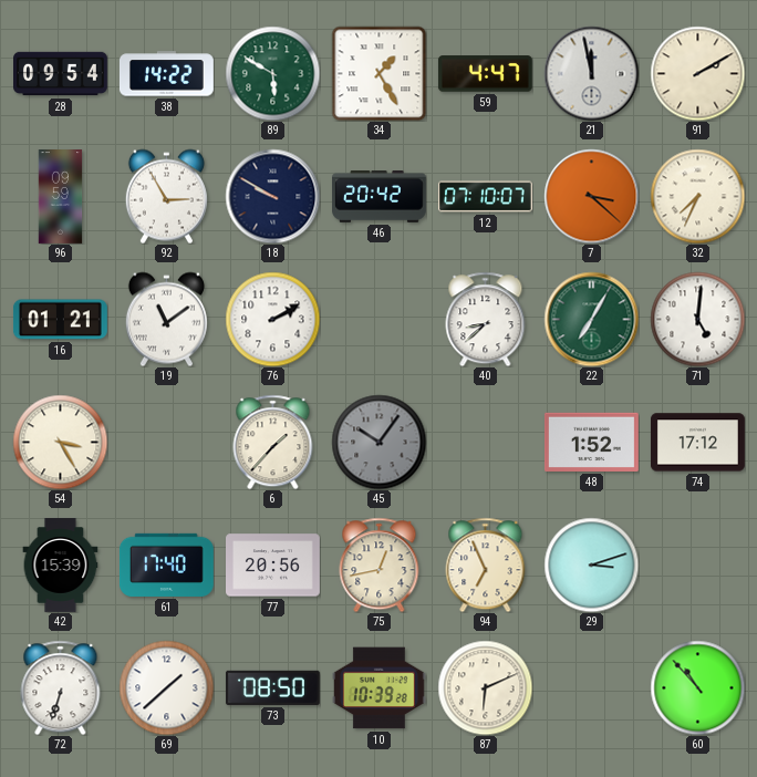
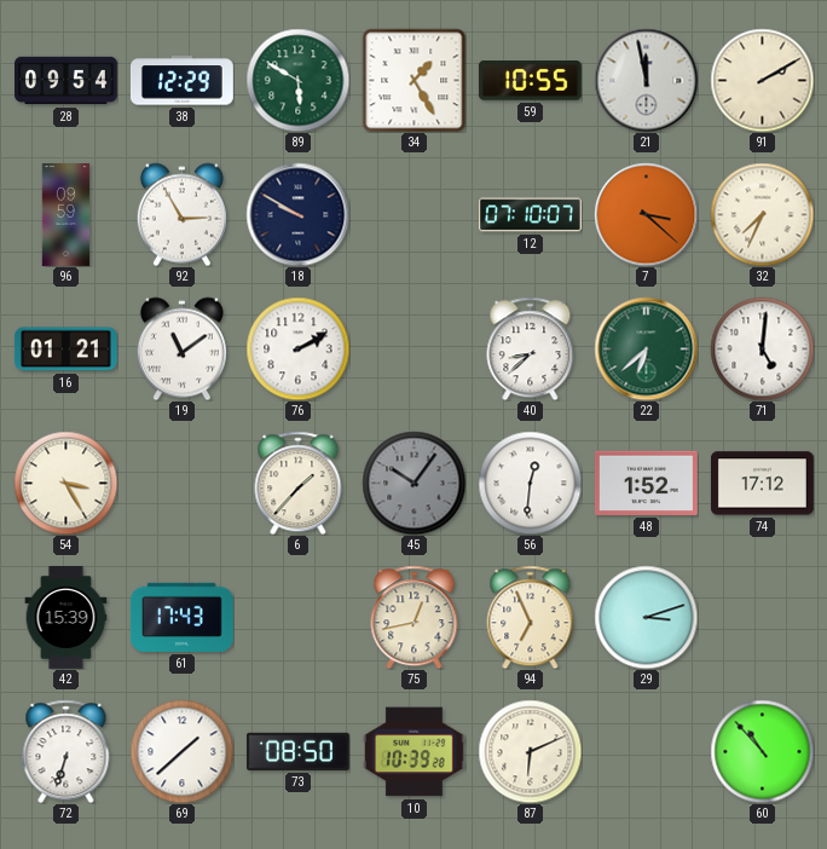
38: 14:22 -> 12:29 (183, 81)
59: 4:47 -> 10:55 (530, 81)
46: 20:42 -> none (380, 197)
22: 7:05 -> 6:38 (646, 348)
56: none -> 12:31 (530, 483)
61: 17:40 -> 17:43 (181, 617)
77: 20:56 -> none (273, 566)
